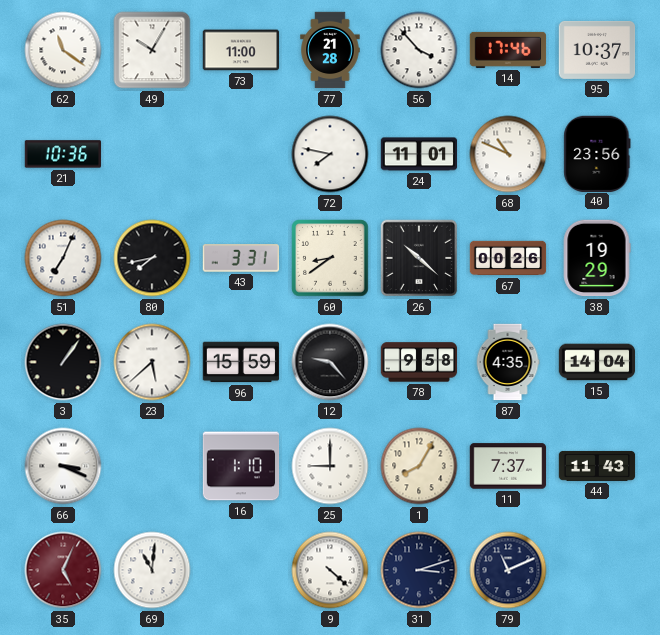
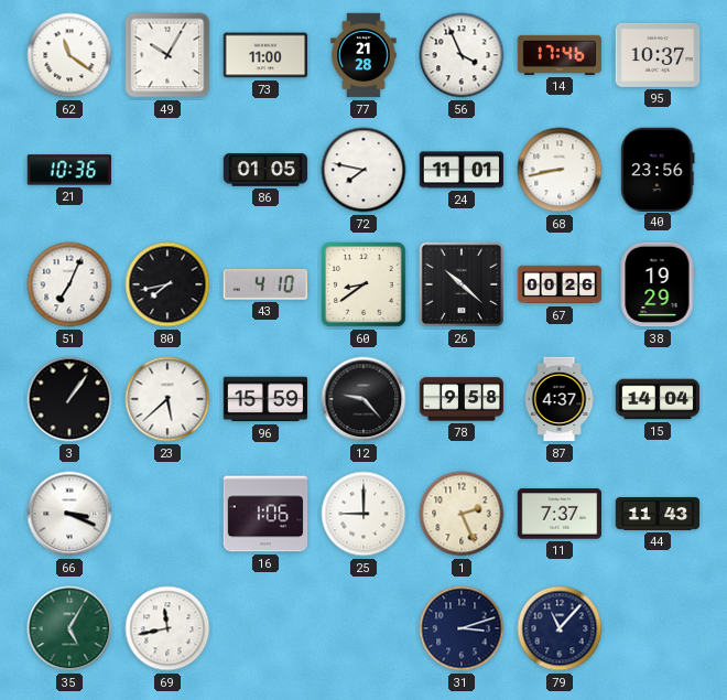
56: 3:53 -> 3:56 (462, 55)
86: none -> 01:05 (265, 170)
68: 10:49 -> 8:43 (560, 170)
43: 3:31 -> 4:10 (264, 284)
87: 4:35 -> 4:37 (560, 399)
16: 1:10 -> 1:06 (265, 514)
1: 8:05 -> 2:26 (462, 514)
35: 5:04 -> 5:05 (69, 628)
35 dial: burgundy -> green (69, 628)
69: 11:01 -> 11:43 (167, 628)
9: 4:22 -> none (330, 570)
79: 11:11 -> 11:07 (560, 628)
